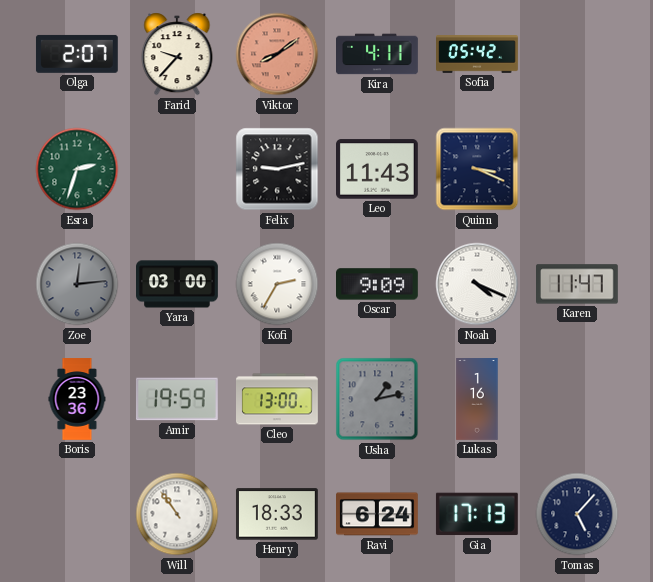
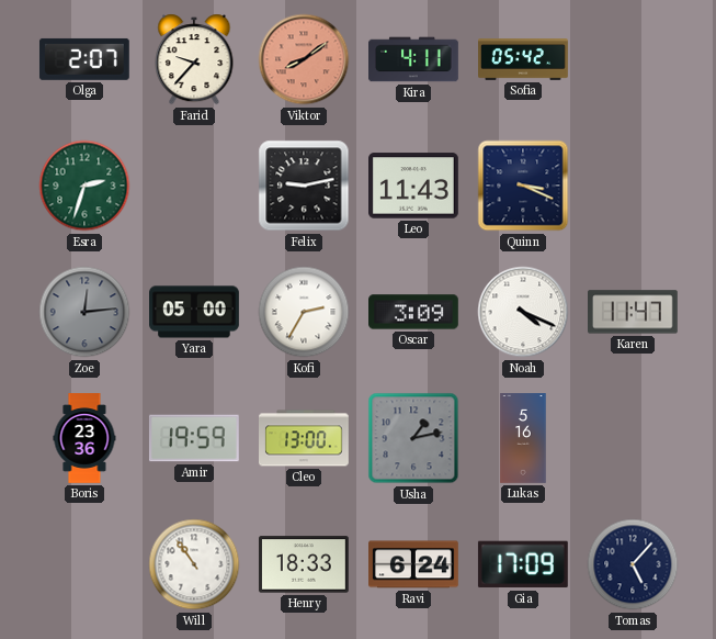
Yara: 03:00 -> 05:00 (195, 312)
Oscar: 9:09 -> 3:09 (414, 312)
Lukas: 1:16 -> 5:16 (523, 438)
Gia: 17:13 -> 17:09 (523, 564)
